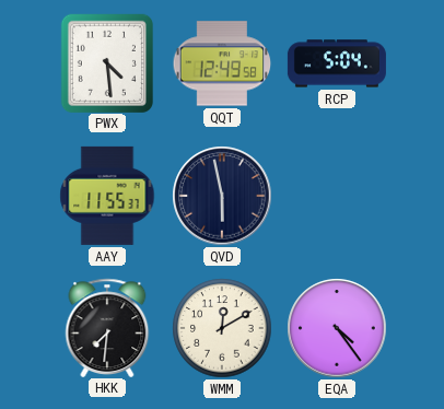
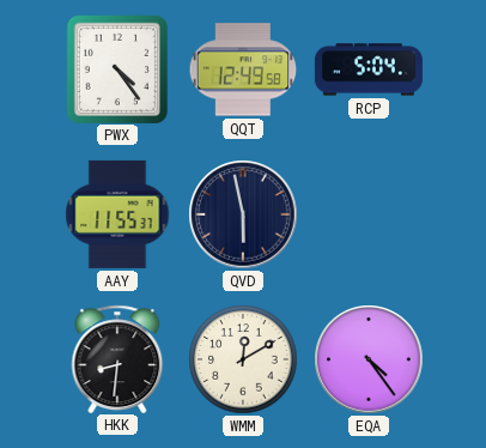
PWX: 4:29 -> 4:24 (116, 68)
HKK: 7:31 -> 8:31 (117, 358)
